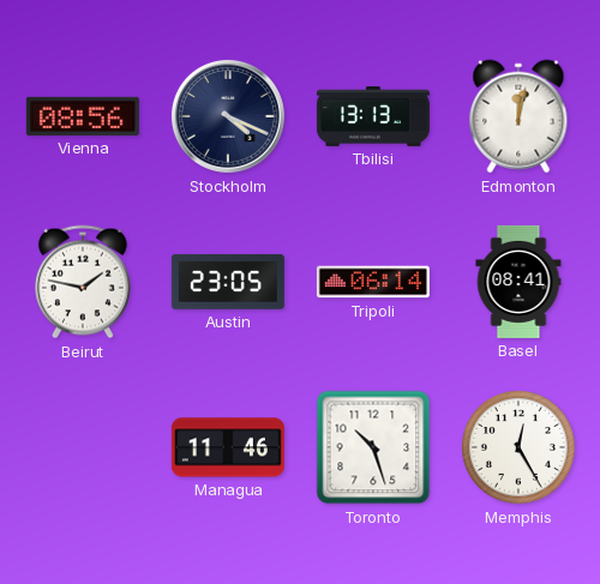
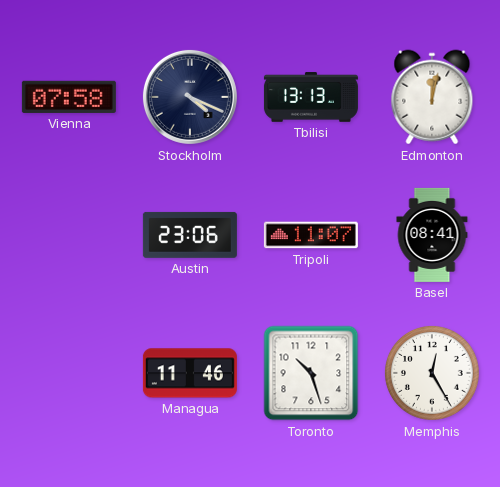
Vienna: 08:56 -> 07:58 (69, 97)
Beirut: 1:47 -> none (84, 282)
Austin: 23:05 -> 23:06 (190, 235)
Tripoli: 06:14 -> 11:07 (311, 235)
